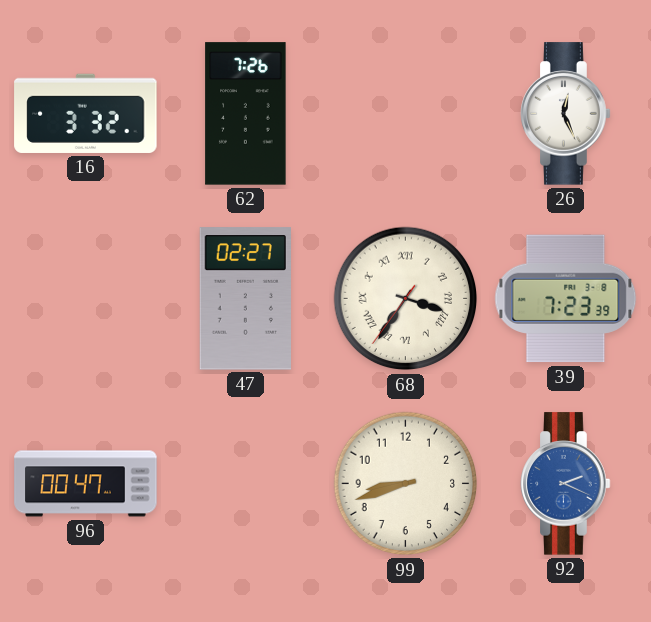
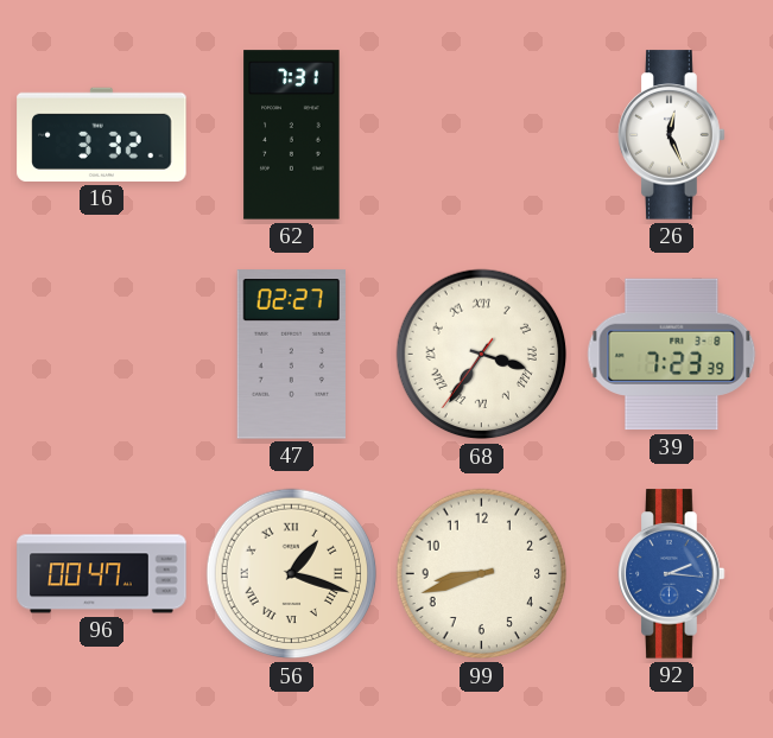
62: 7:26 -> 7:31 (292, 135)
56: none -> 1:18 (292, 574)
92: 2:19 -> 2:16 (672, 574)
